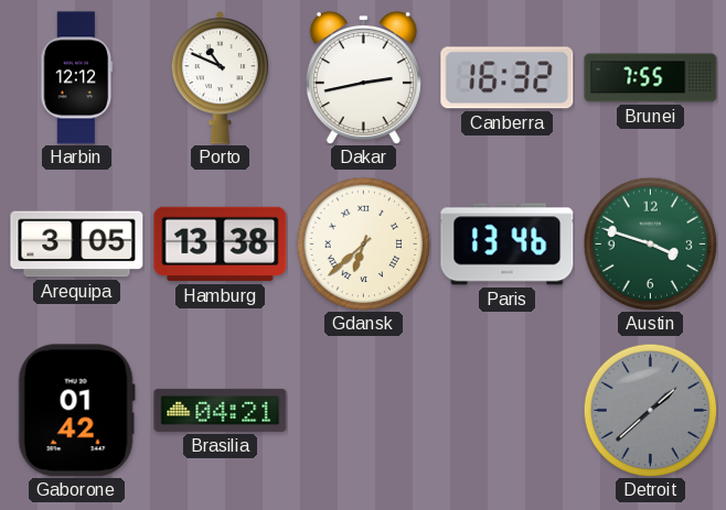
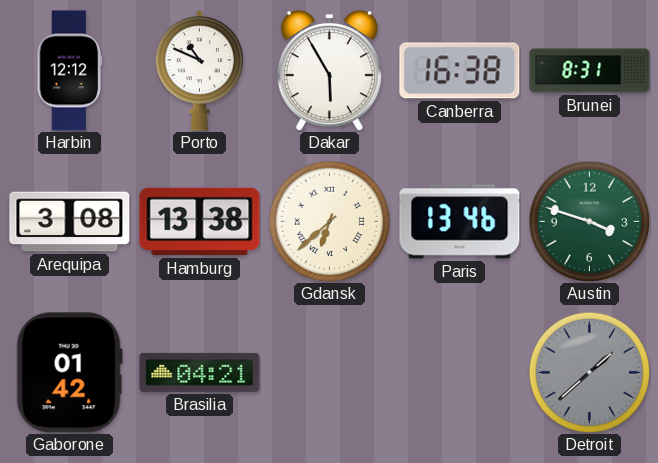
Dakar: 2:43 -> 5:55 (329, 71)
Canberra: 16:32 -> 16:38 (460, 71)
Brunei: 7:55 -> 8:31 (590, 71)
Arequipa: 3:05 -> 3:08 (70, 222)
